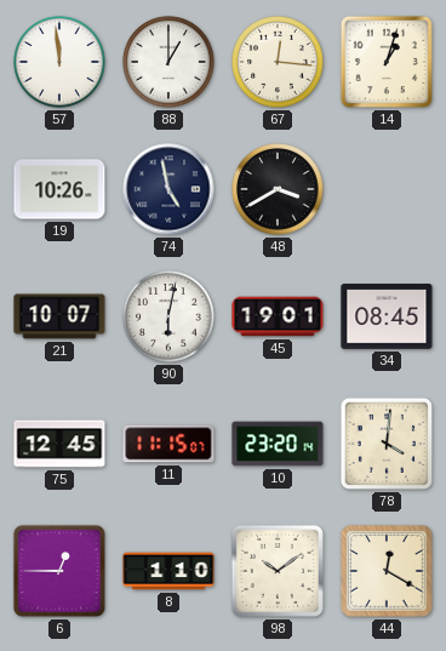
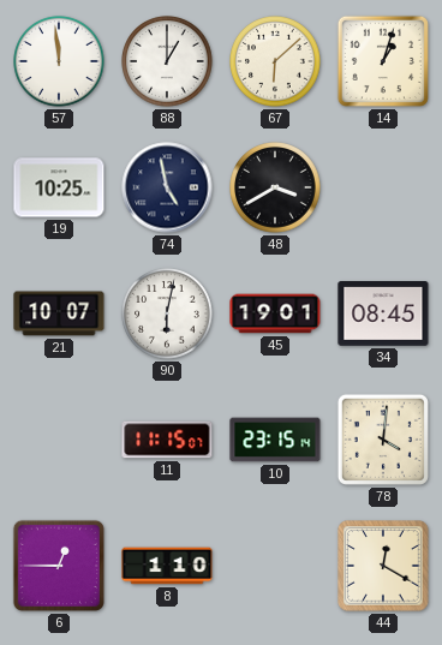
67: 12:16 -> 6:08 (275, 61)
19: 10:26 -> 10:25 (59, 187)
75: 12:45 -> none (59, 444)
10: 23:20 -> 23:15 (275, 440)
98: 10:09 -> none (278, 571)
